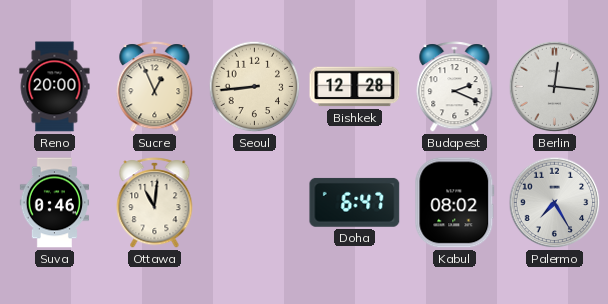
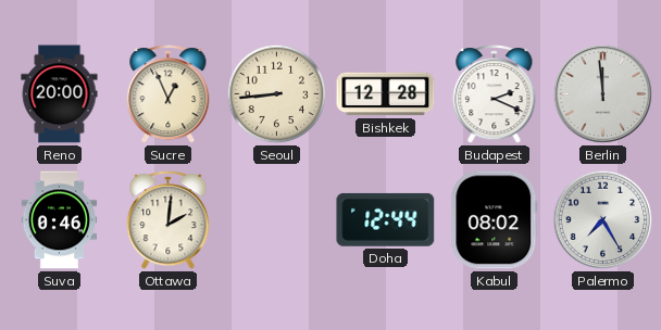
Berlin: 12:16 -> 11:59 (603, 94)
Ottawa: 11:01 -> 2:01 (169, 220)
Doha: 6:47 -> 12:44 (386, 219)
